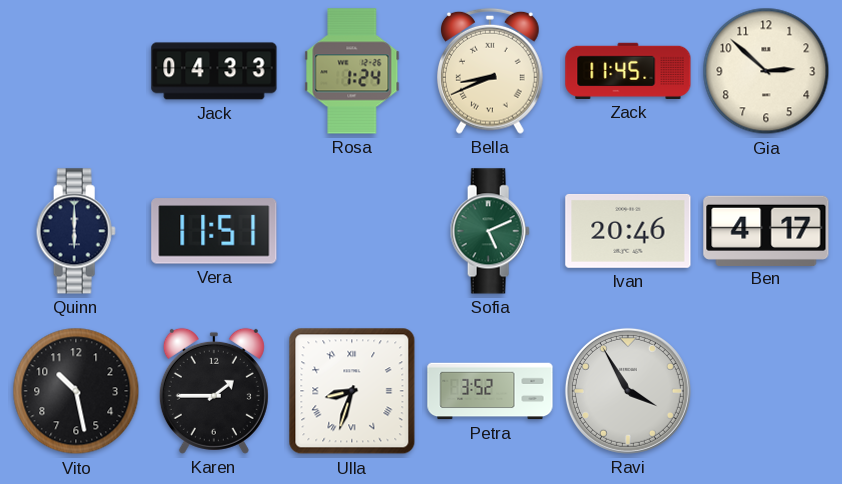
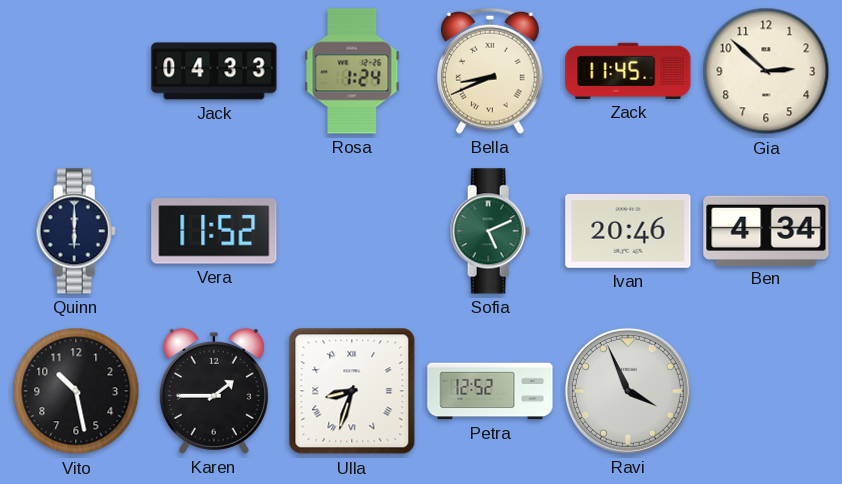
Vera: 11:51 -> 11:52 (214, 231)
Ben: 4:17 -> 4:34 (766, 230)
Petra: 3:52 -> 12:52 (490, 391)
Ravi: 3:55 -> 3:56 (628, 391)
